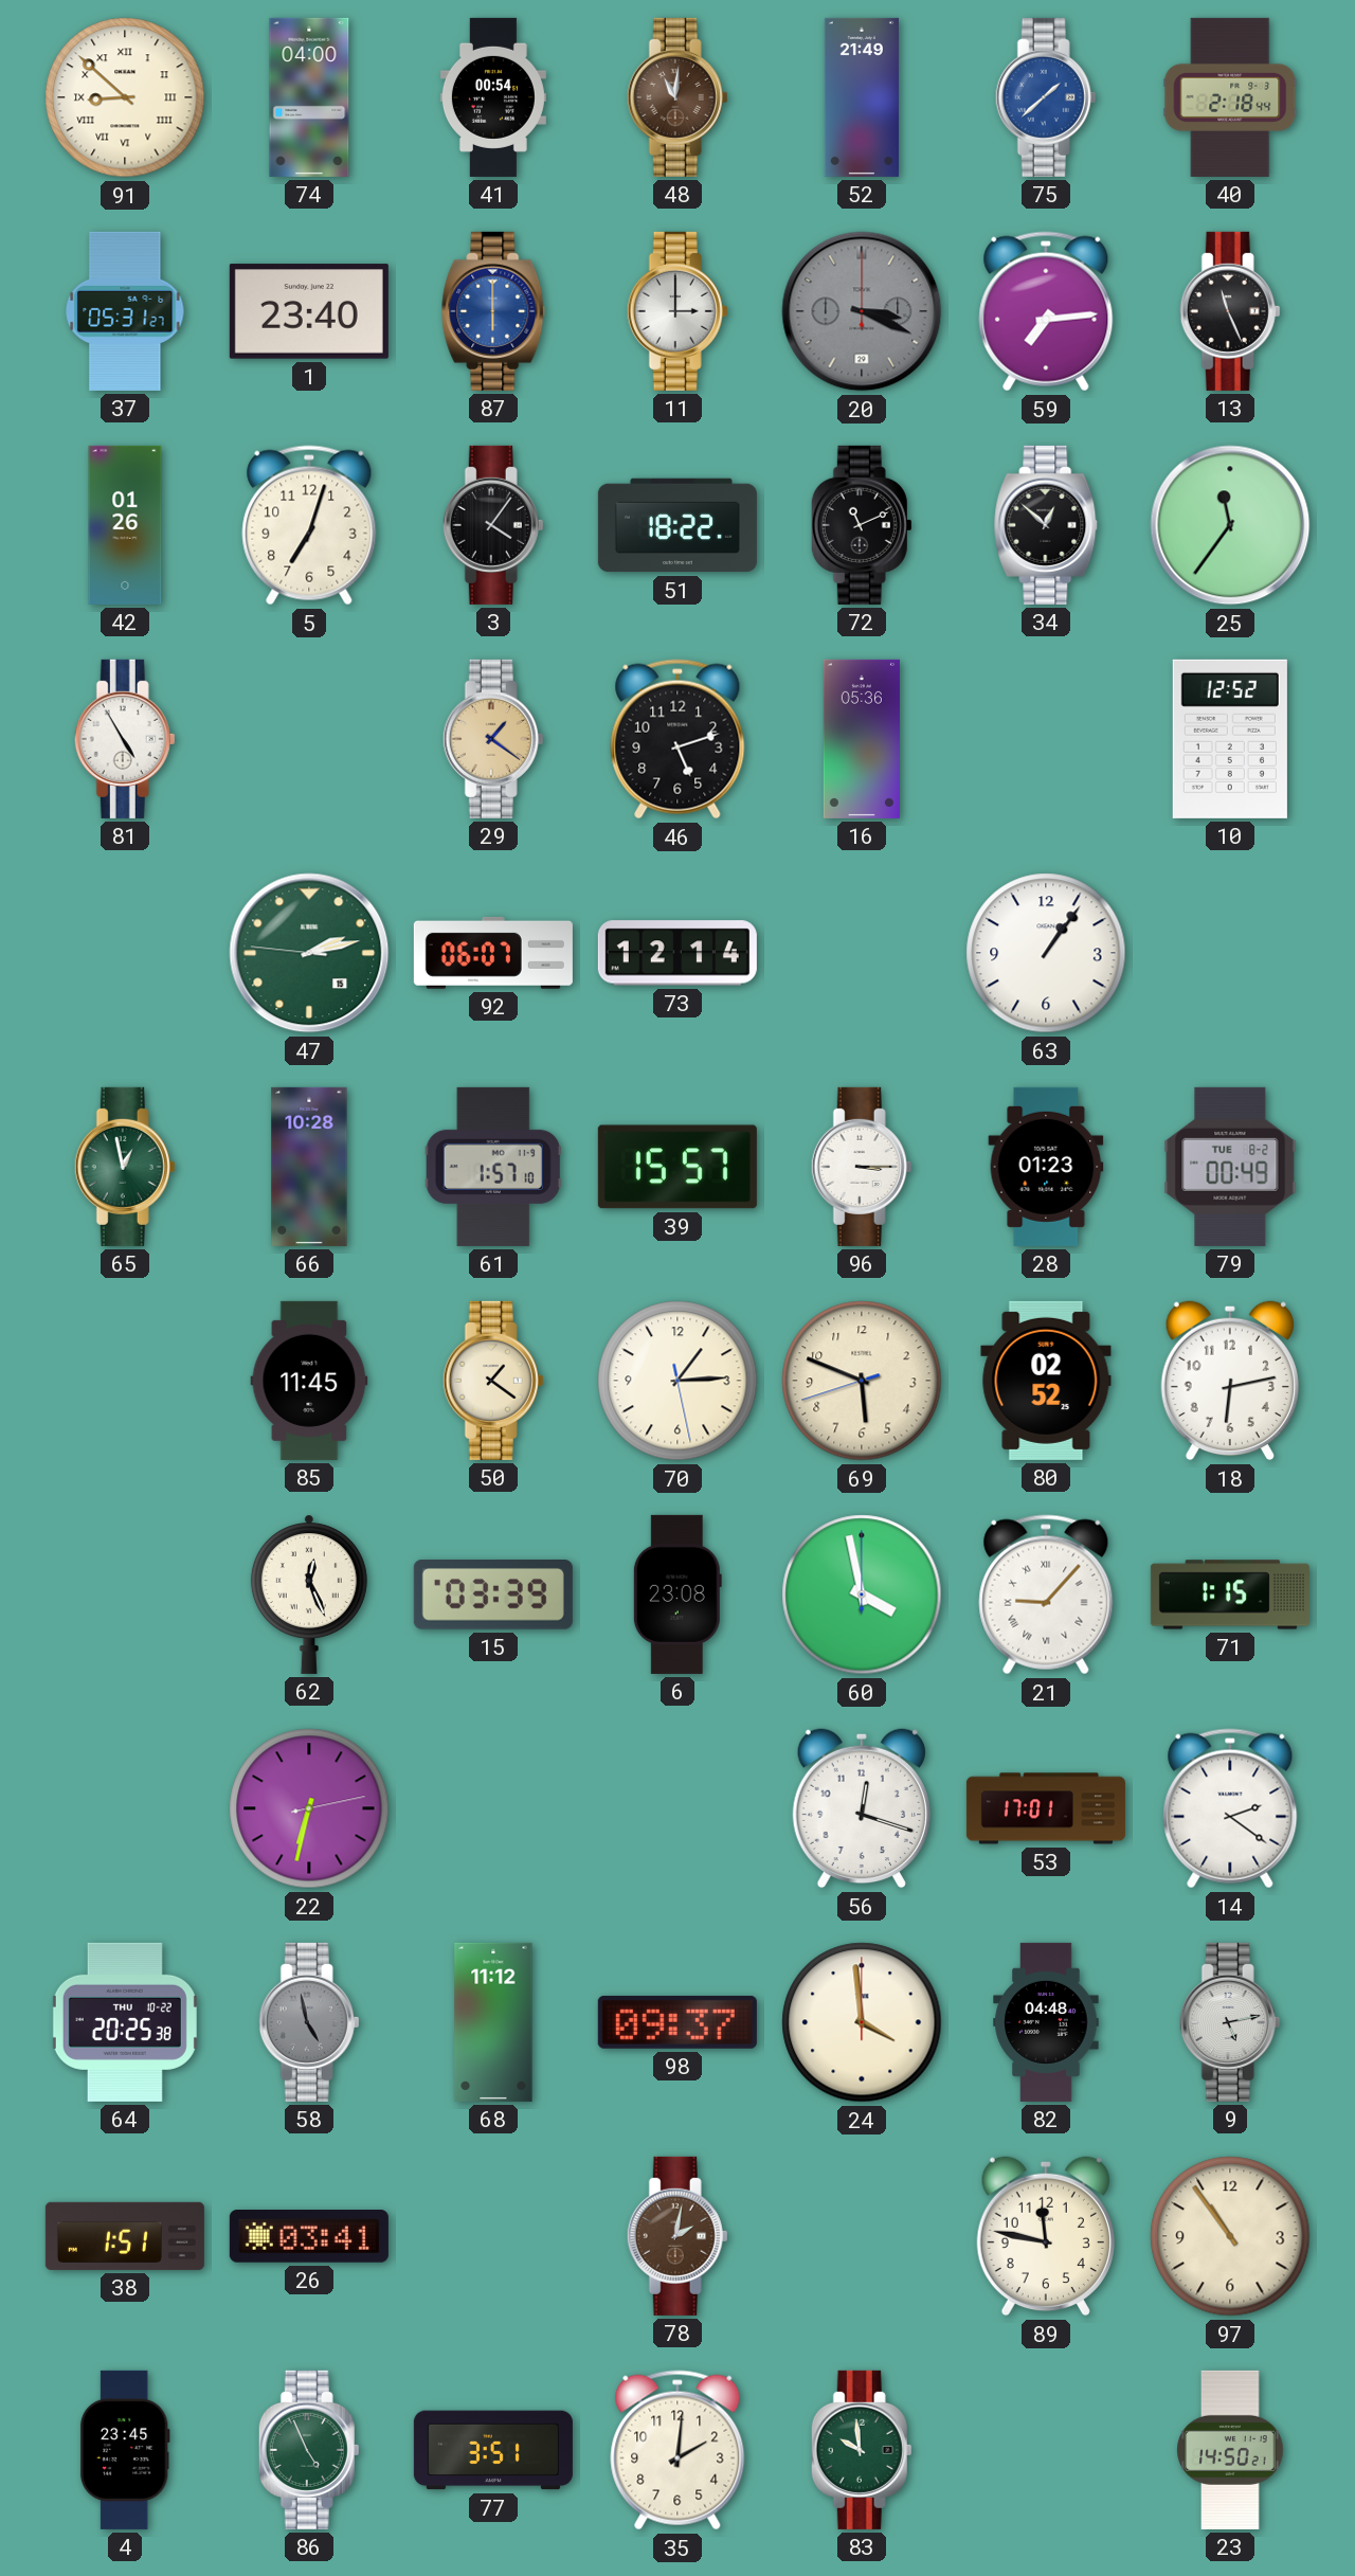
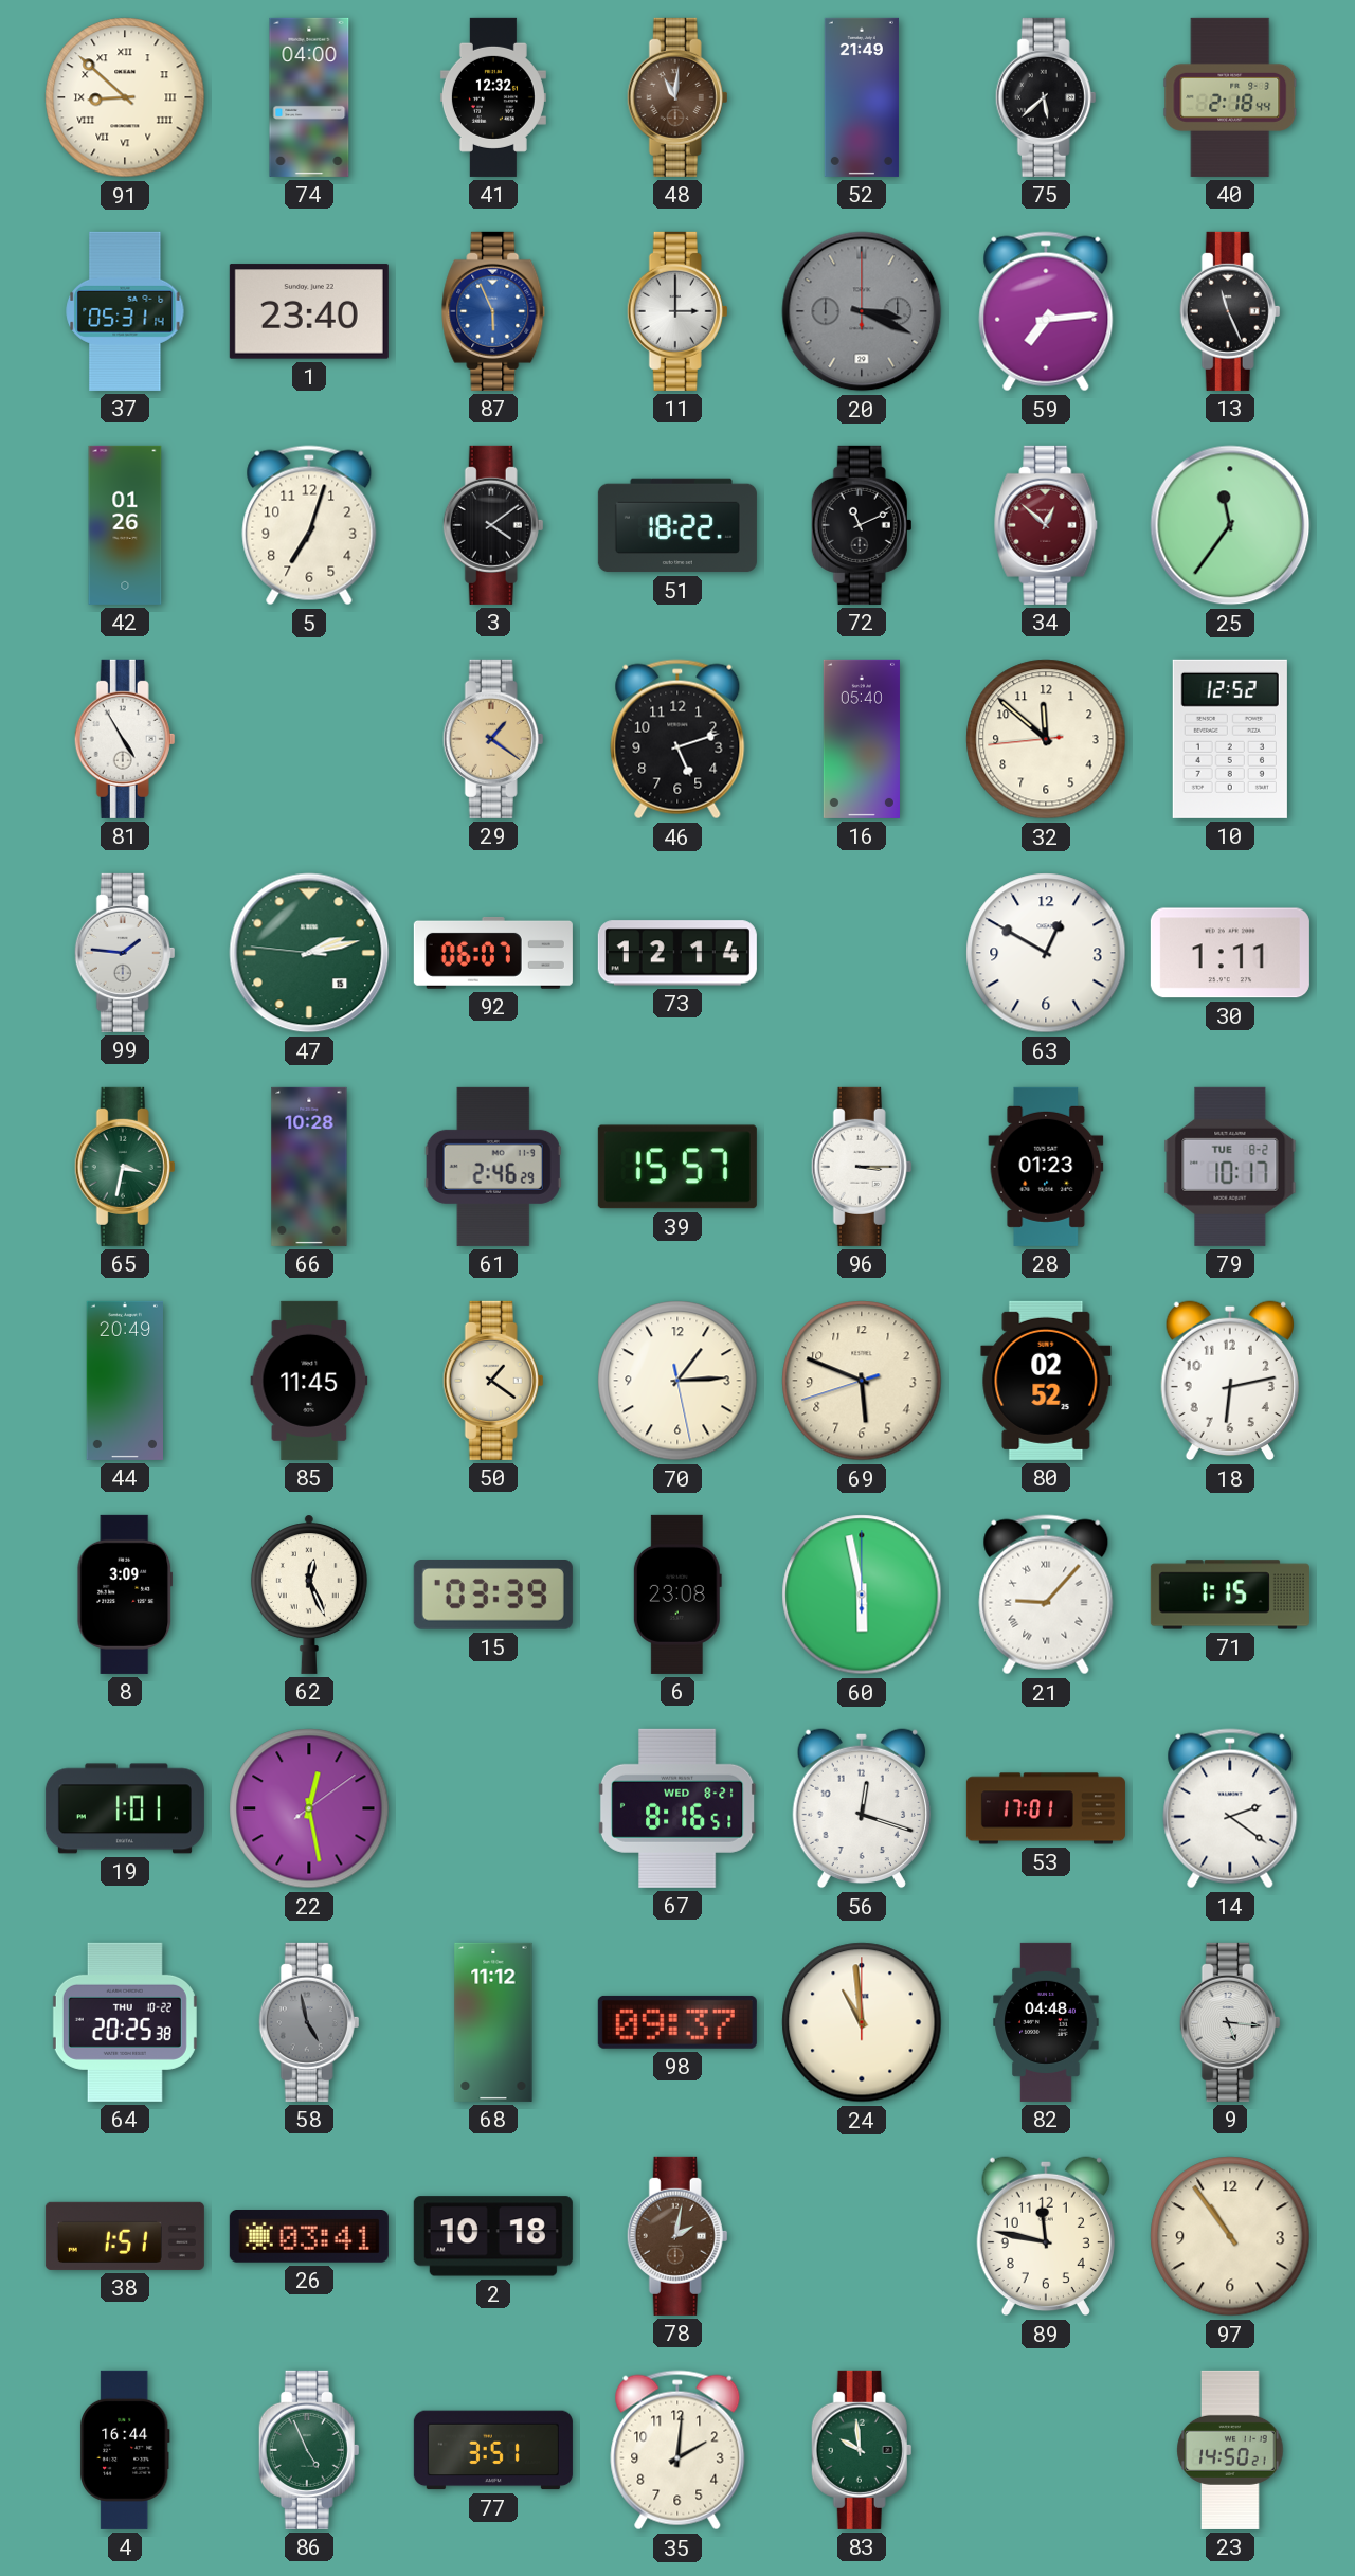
41: 00:54 -> 12:32 (493, 97)
75: 1:38 -> 5:38 (1046, 97)
75 dial: blue -> black (1046, 97)
37: 05:31:27 -> 05:31:14 (125, 311)
87: 6:00 -> 5:56 (493, 311)
3: 4:06 -> 4:09 (493, 525)
34 dial: black -> burgundy (1046, 525)
16: 05:36 -> 05:40 (862, 739)
32: none -> 11:51 (1046, 739)
99: none -> 1:46 (125, 953)
63: 1:06 -> 12:50 (1046, 953)
30: none -> 1:11 (1230, 953)
65: 12:58 -> 3:32 (125, 1167)
61: 1:57 -> 2:46 (493, 1167)
79: 00:49 -> 10:17 (1230, 1167)
44: none -> 20:49 (124, 1381)
8: none -> 3:09 (125, 1595)
60: 3:58 -> 5:58 (862, 1595)
19: none -> 1:01 (125, 1808)
22: 6:32 -> 12:28 (309, 1808)
67: none -> 8:16 (677, 1808)
24: 3:59 -> 10:59 (862, 2022)
9: 5:13 -> 5:16 (1230, 2022)
2: none -> 10:18 (493, 2236)
4: 23:45 -> 16:44 (125, 2450)
